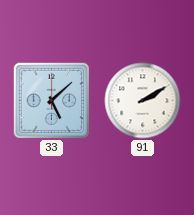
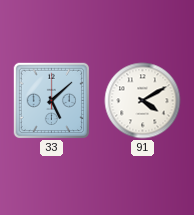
91: 2:10 -> 4:10 (143, 101)
